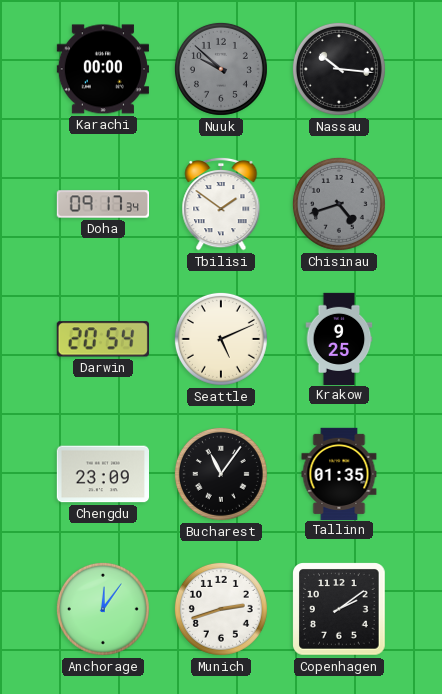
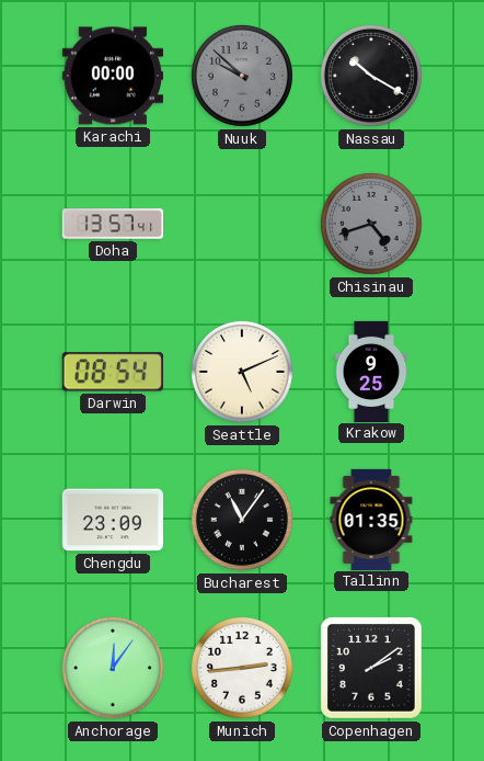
Nassau: 10:16 -> 10:20 (371, 76)
Doha: 09:17 -> 13:57 (112, 224)
Tbilisi: 1:51 -> none (221, 204)
Darwin: 20:54 -> 08:54 (113, 372)
Munich: 2:42 -> 2:44 (242, 668)
